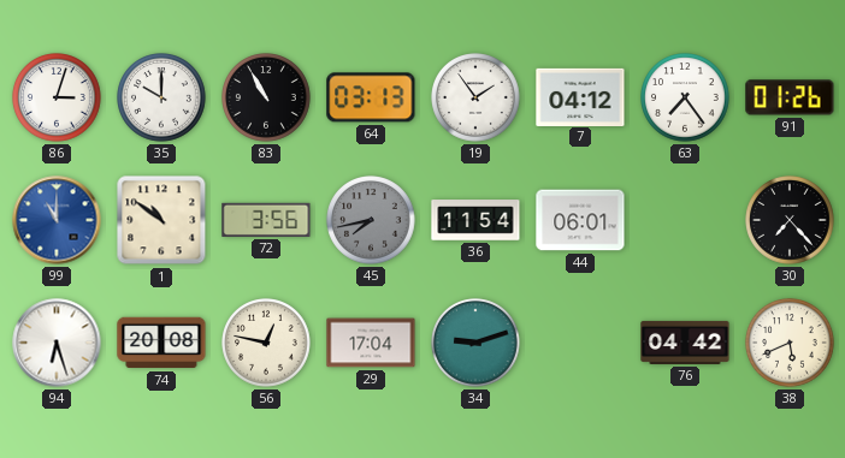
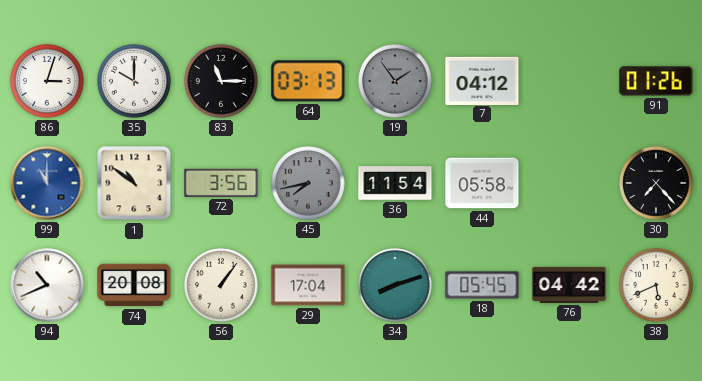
83: 10:55 -> 11:15 (221, 81)
19 dial: white -> grey (395, 81)
63: 7:24 -> none (685, 97)
44: 06:01 -> 05:58 (482, 183)
94: 6:27 -> 10:41 (47, 285)
56: 12:47 -> 1:06 (221, 285)
34: 9:12 -> 8:12 (395, 285)
18: none -> 05:45 (482, 285)
